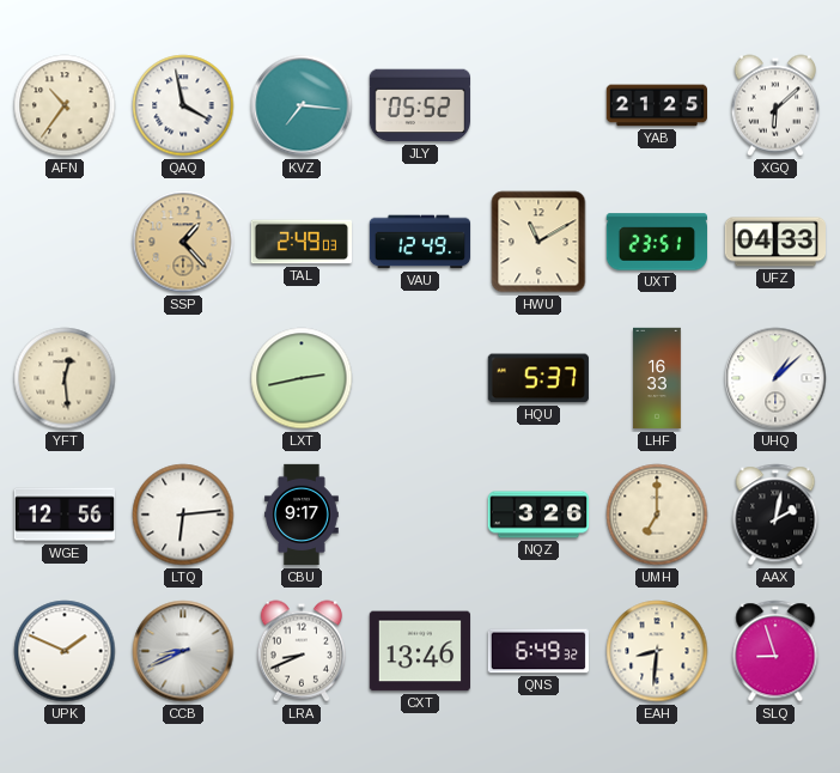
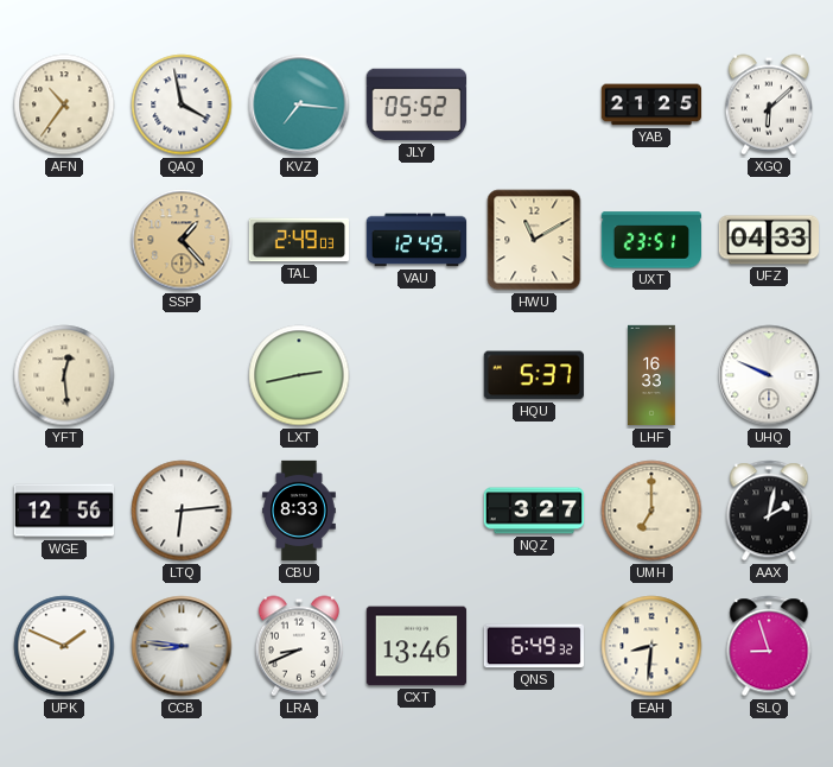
UHQ: 1:08 -> 9:49 (769, 375)
CBU: 9:17 -> 8:33 (299, 511)
NQZ: 3:26 -> 3:27 (533, 511)
CCB: 8:41 -> 8:46 (182, 646)
